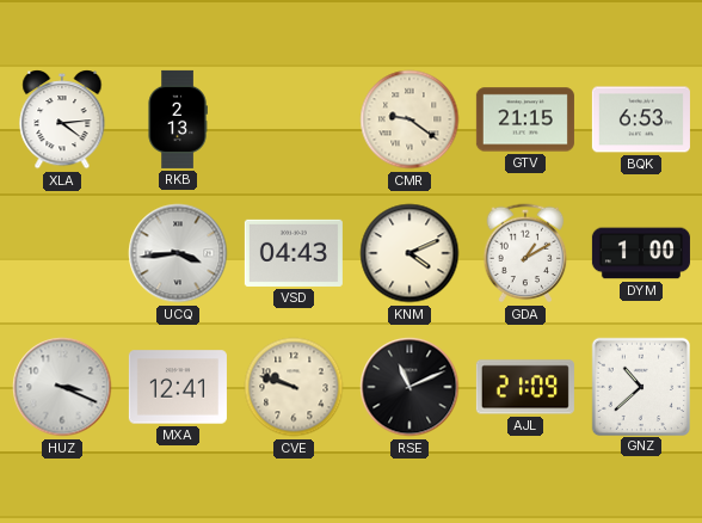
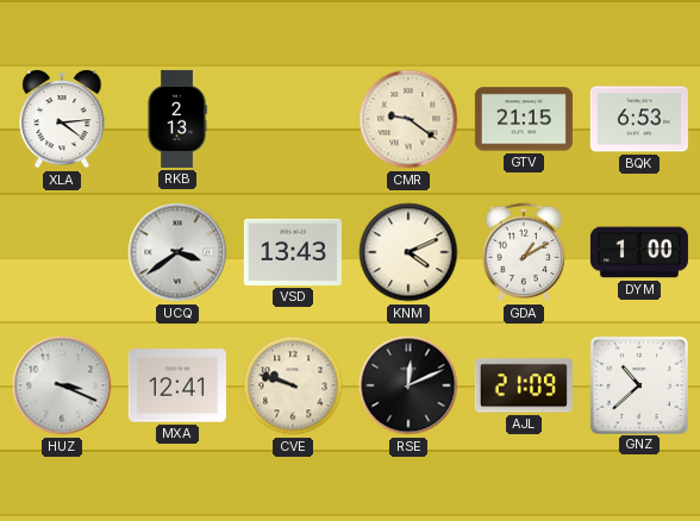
UCQ: 3:44 -> 3:39 (177, 252)
VSD: 04:43 -> 13:43 (293, 252)
RSE: 11:11 -> 12:11 (408, 385)
